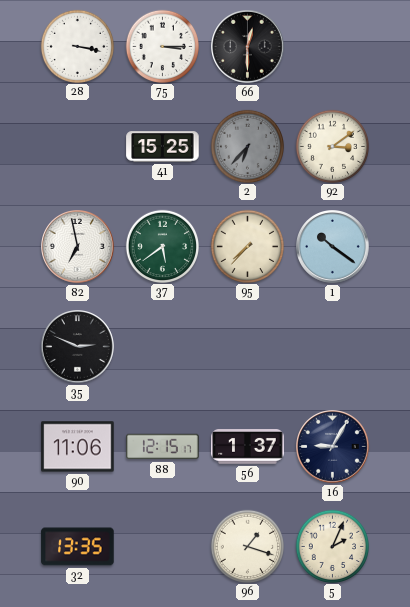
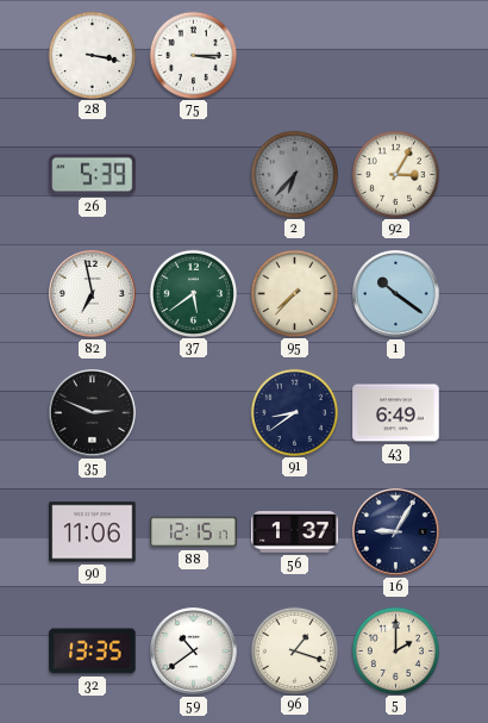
66: 12:30 -> none (248, 47)
26: none -> 5:39 (93, 175)
41: 15:25 -> none (163, 147)
92: 3:09 -> 3:05 (395, 174)
91: none -> 8:39 (294, 412)
43: none -> 6:49 (396, 413)
59: none -> 10:39 (194, 652)
5: 2:04 -> 2:00 (395, 650)
